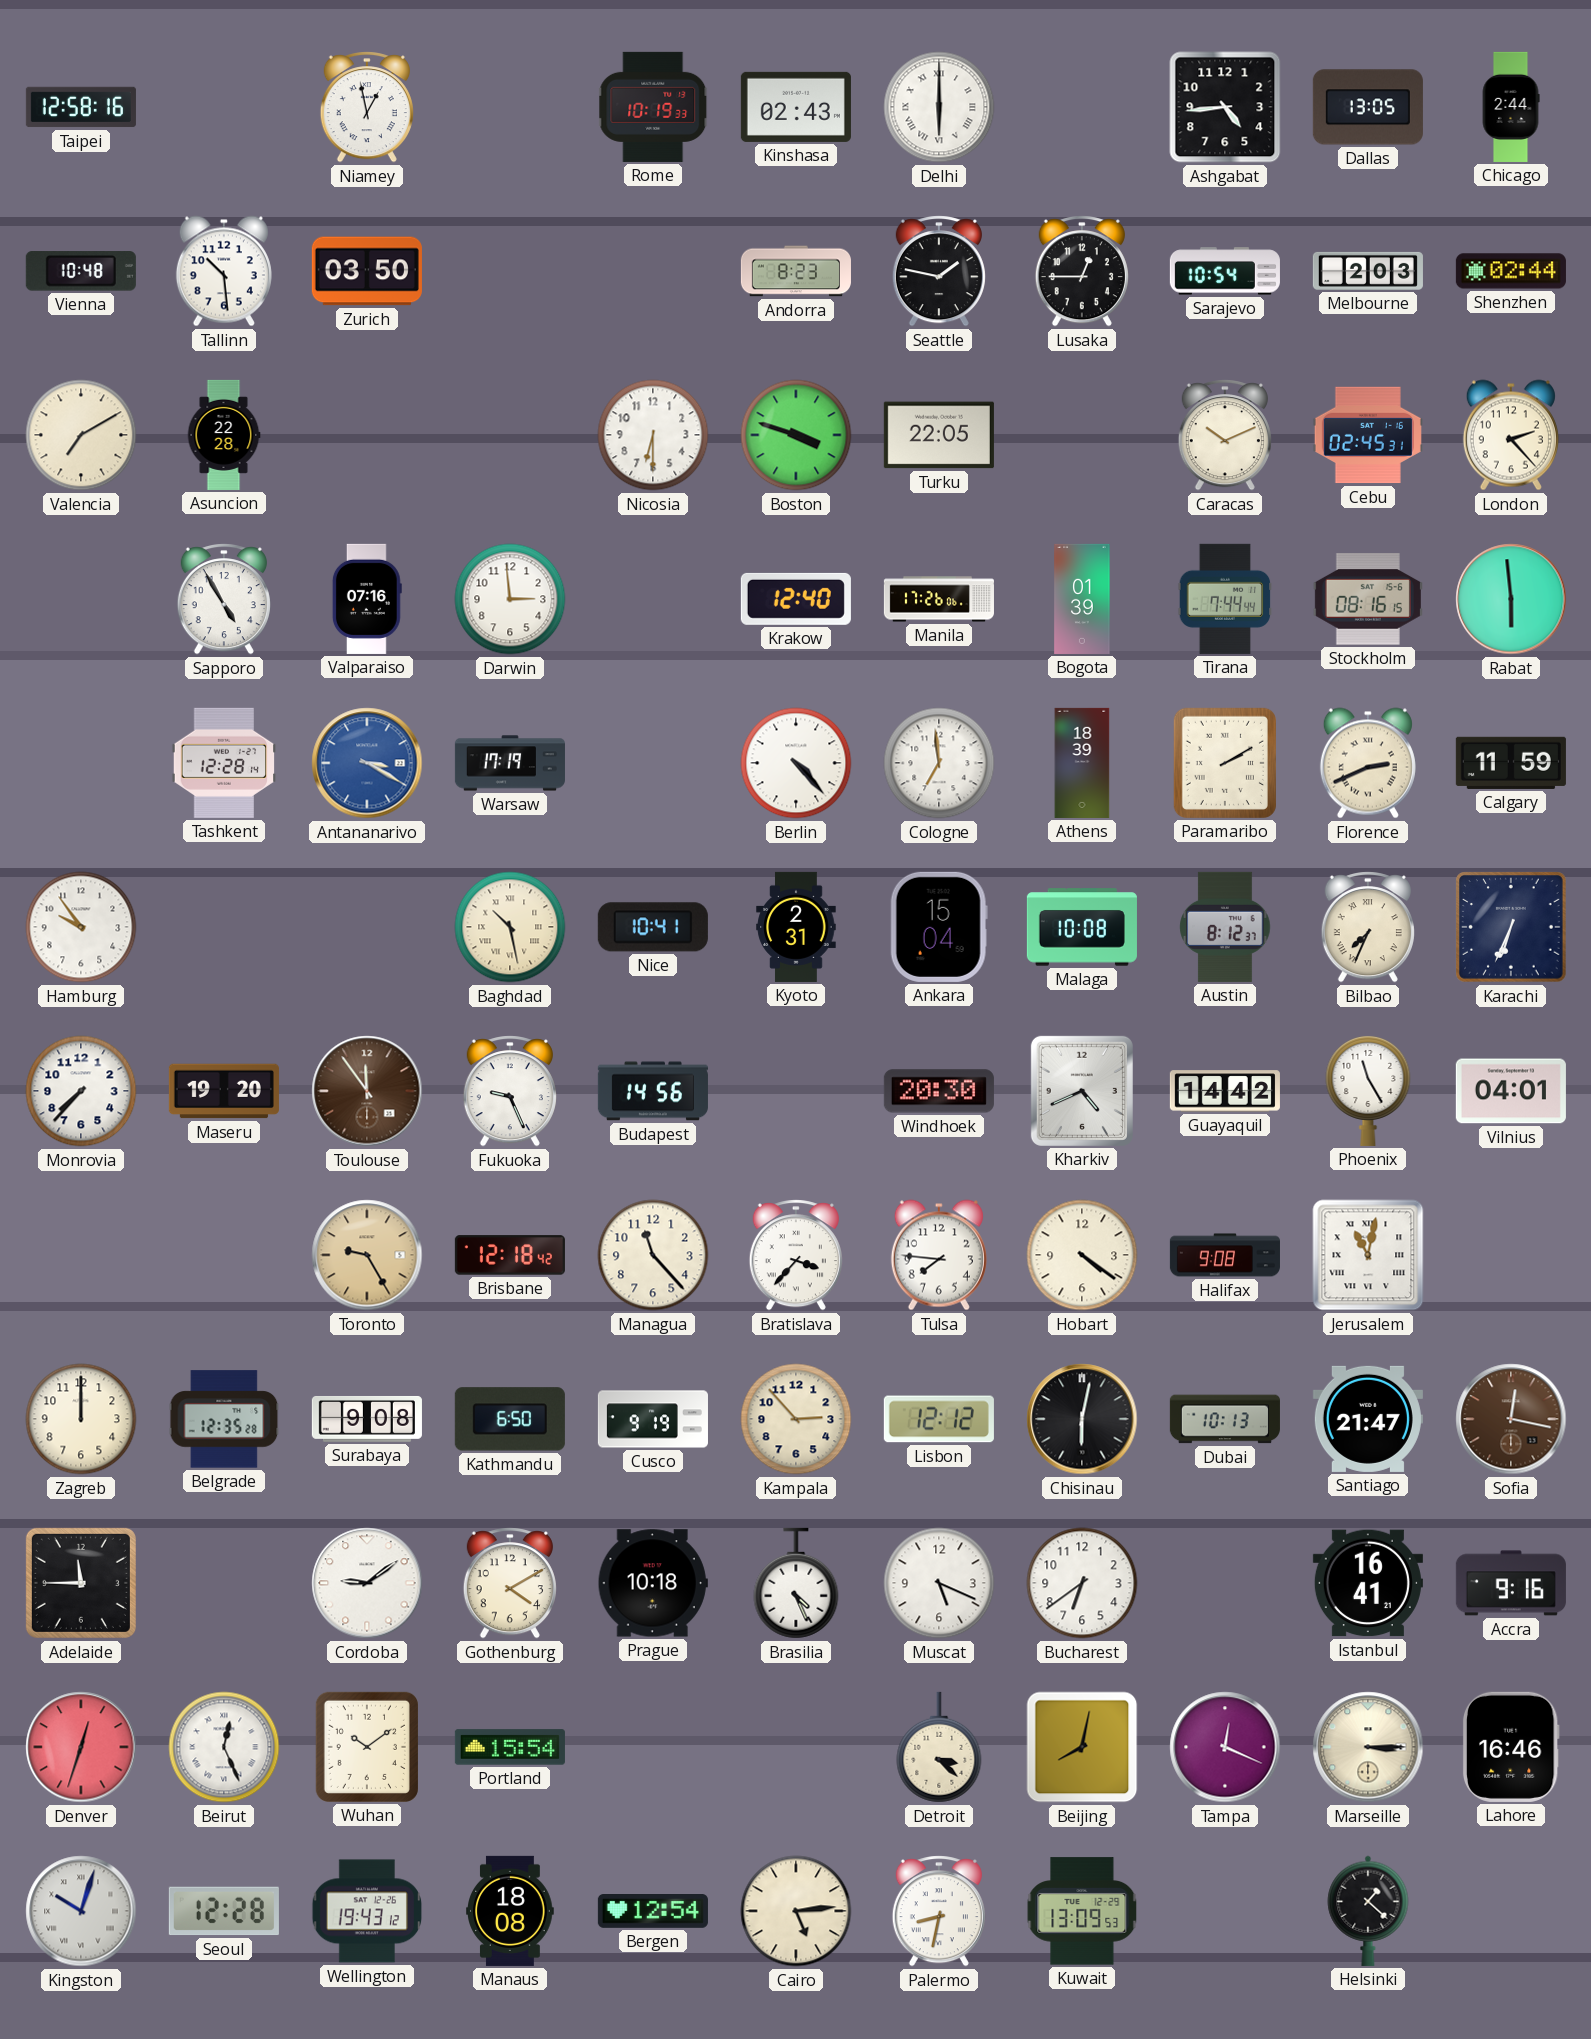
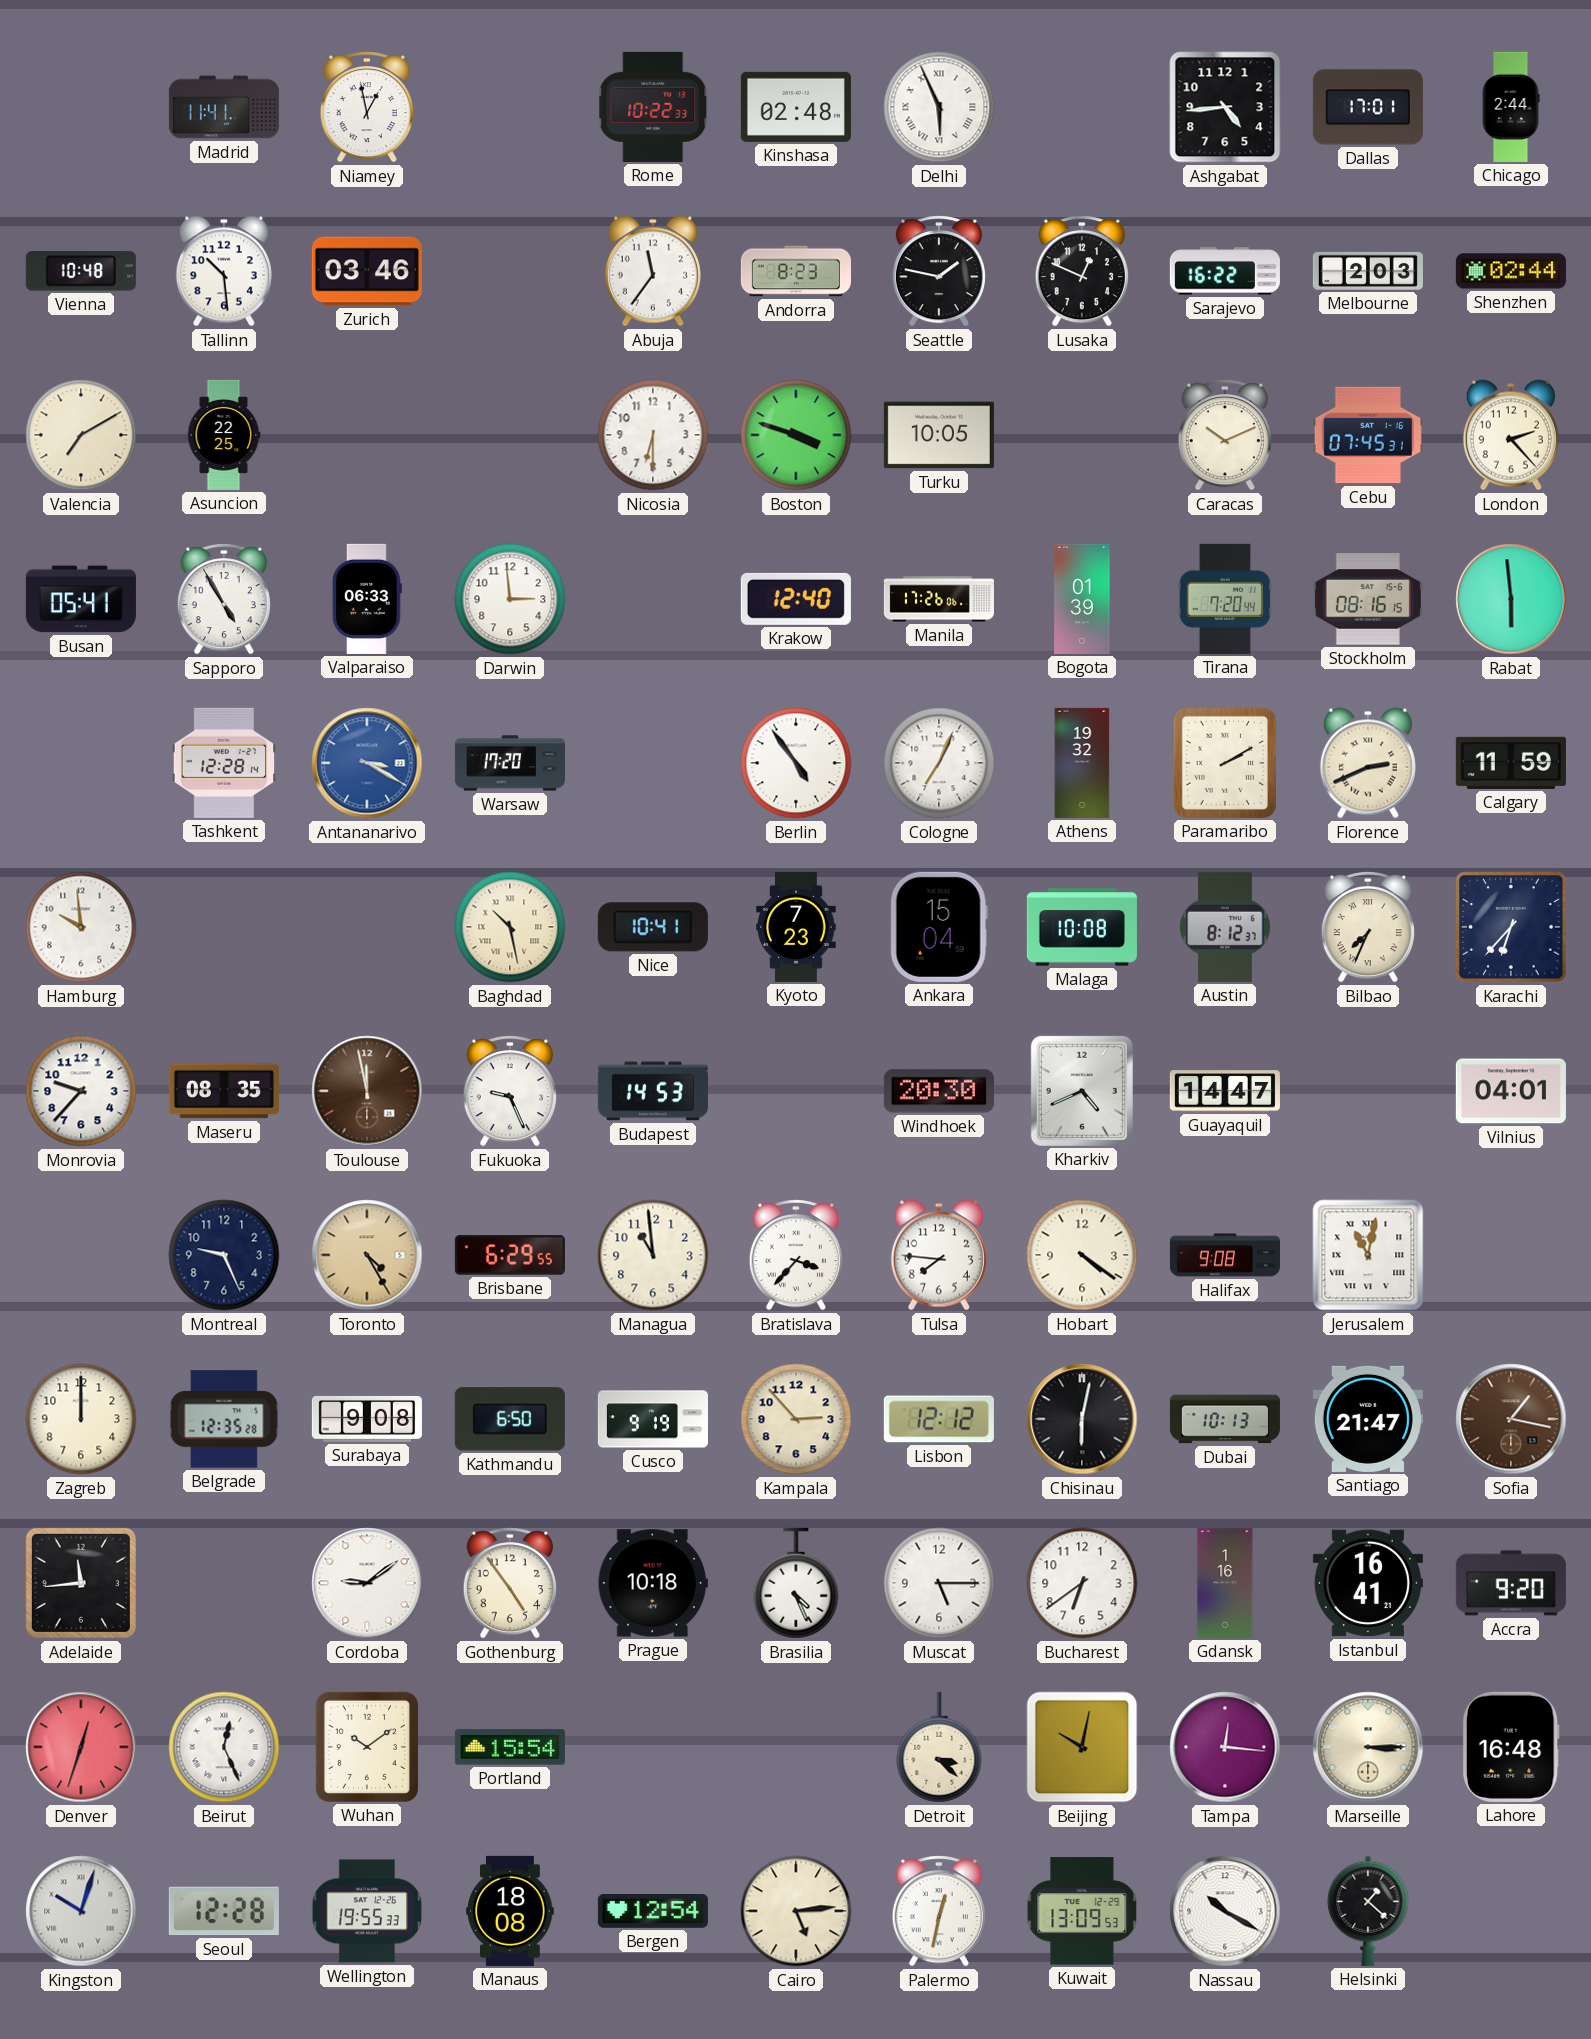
Taipei: 12:58 -> none (81, 107)
Madrid: none -> 11:41 (224, 107)
Rome: 10:19 -> 10:22 (654, 107)
Kinshasa: 02:43 -> 02:48 (796, 107)
Delhi: 6:00 -> 5:56 (939, 107)
Dallas: 13:05 -> 17:01 (1368, 107)
Zurich: 03:50 -> 03:46 (367, 271)
Abuja: none -> 11:36 (653, 271)
Lusaka: 12:45 -> 12:49 (1082, 271)
Sarajevo: 10:54 -> 16:22 (1225, 271)
Asuncion: 22:28 -> 22:25 (224, 435)
Turku: 22:05 -> 10:05 (939, 435)
Cebu: 02:45 -> 07:45 (1368, 435)
Busan: none -> 05:41 (81, 599)
Valparaiso: 07:16 -> 06:33 (367, 599)
Tirana: 7:44 -> 7:20 (1225, 599)
Warsaw: 17:19 -> 17:20 (510, 763)
Berlin: 4:23 -> 4:54 (796, 763)
Cologne: 6:59 -> 7:04 (939, 763)
Athens: 18:39 -> 19:32 (1082, 763)
Hamburg: 9:54 -> 9:59 (81, 927)
Kyoto: 2:31 -> 7:23 (796, 927)
Karachi: 6:34 -> 6:37 (1511, 927)
Monrovia: 7:37 -> 9:37 (81, 1091)
Maseru: 19:20 -> 08:35 (224, 1091)
Toulouse: 11:54 -> 11:58 (367, 1091)
Budapest: 14:56 -> 14:53 (653, 1091)
Guayaquil: 14:42 -> 14:47 (1225, 1091)
Phoenix: 11:25 -> none (1368, 1090)
Montreal: none -> 9:26 (224, 1255)
Toronto: 9:25 -> 4:25 (367, 1255)
Brisbane: 12:18 -> 6:29 (510, 1255)
Managua: 11:23 -> 10:59 (653, 1255)
Sofia: 12:17 -> 1:17 (1511, 1419)
Adelaide: 11:45 -> 11:44 (81, 1583)
Gothenburg: 4:10 -> 4:54 (510, 1583)
Muscat: 5:19 -> 5:15 (939, 1583)
Gdansk: none -> 1:16 (1225, 1583)
Accra: 9:16 -> 9:20 (1511, 1583)
Beijing: 8:02 -> 10:02 (1082, 1747)
Tampa: 12:19 -> 12:16 (1225, 1747)
Lahore: 16:46 -> 16:48 (1511, 1747)
Wellington: 19:43 -> 19:55 (367, 1911)
Palermo: 8:32 -> 12:32 (939, 1911)
Nassau: none -> 10:20 (1225, 1911)
